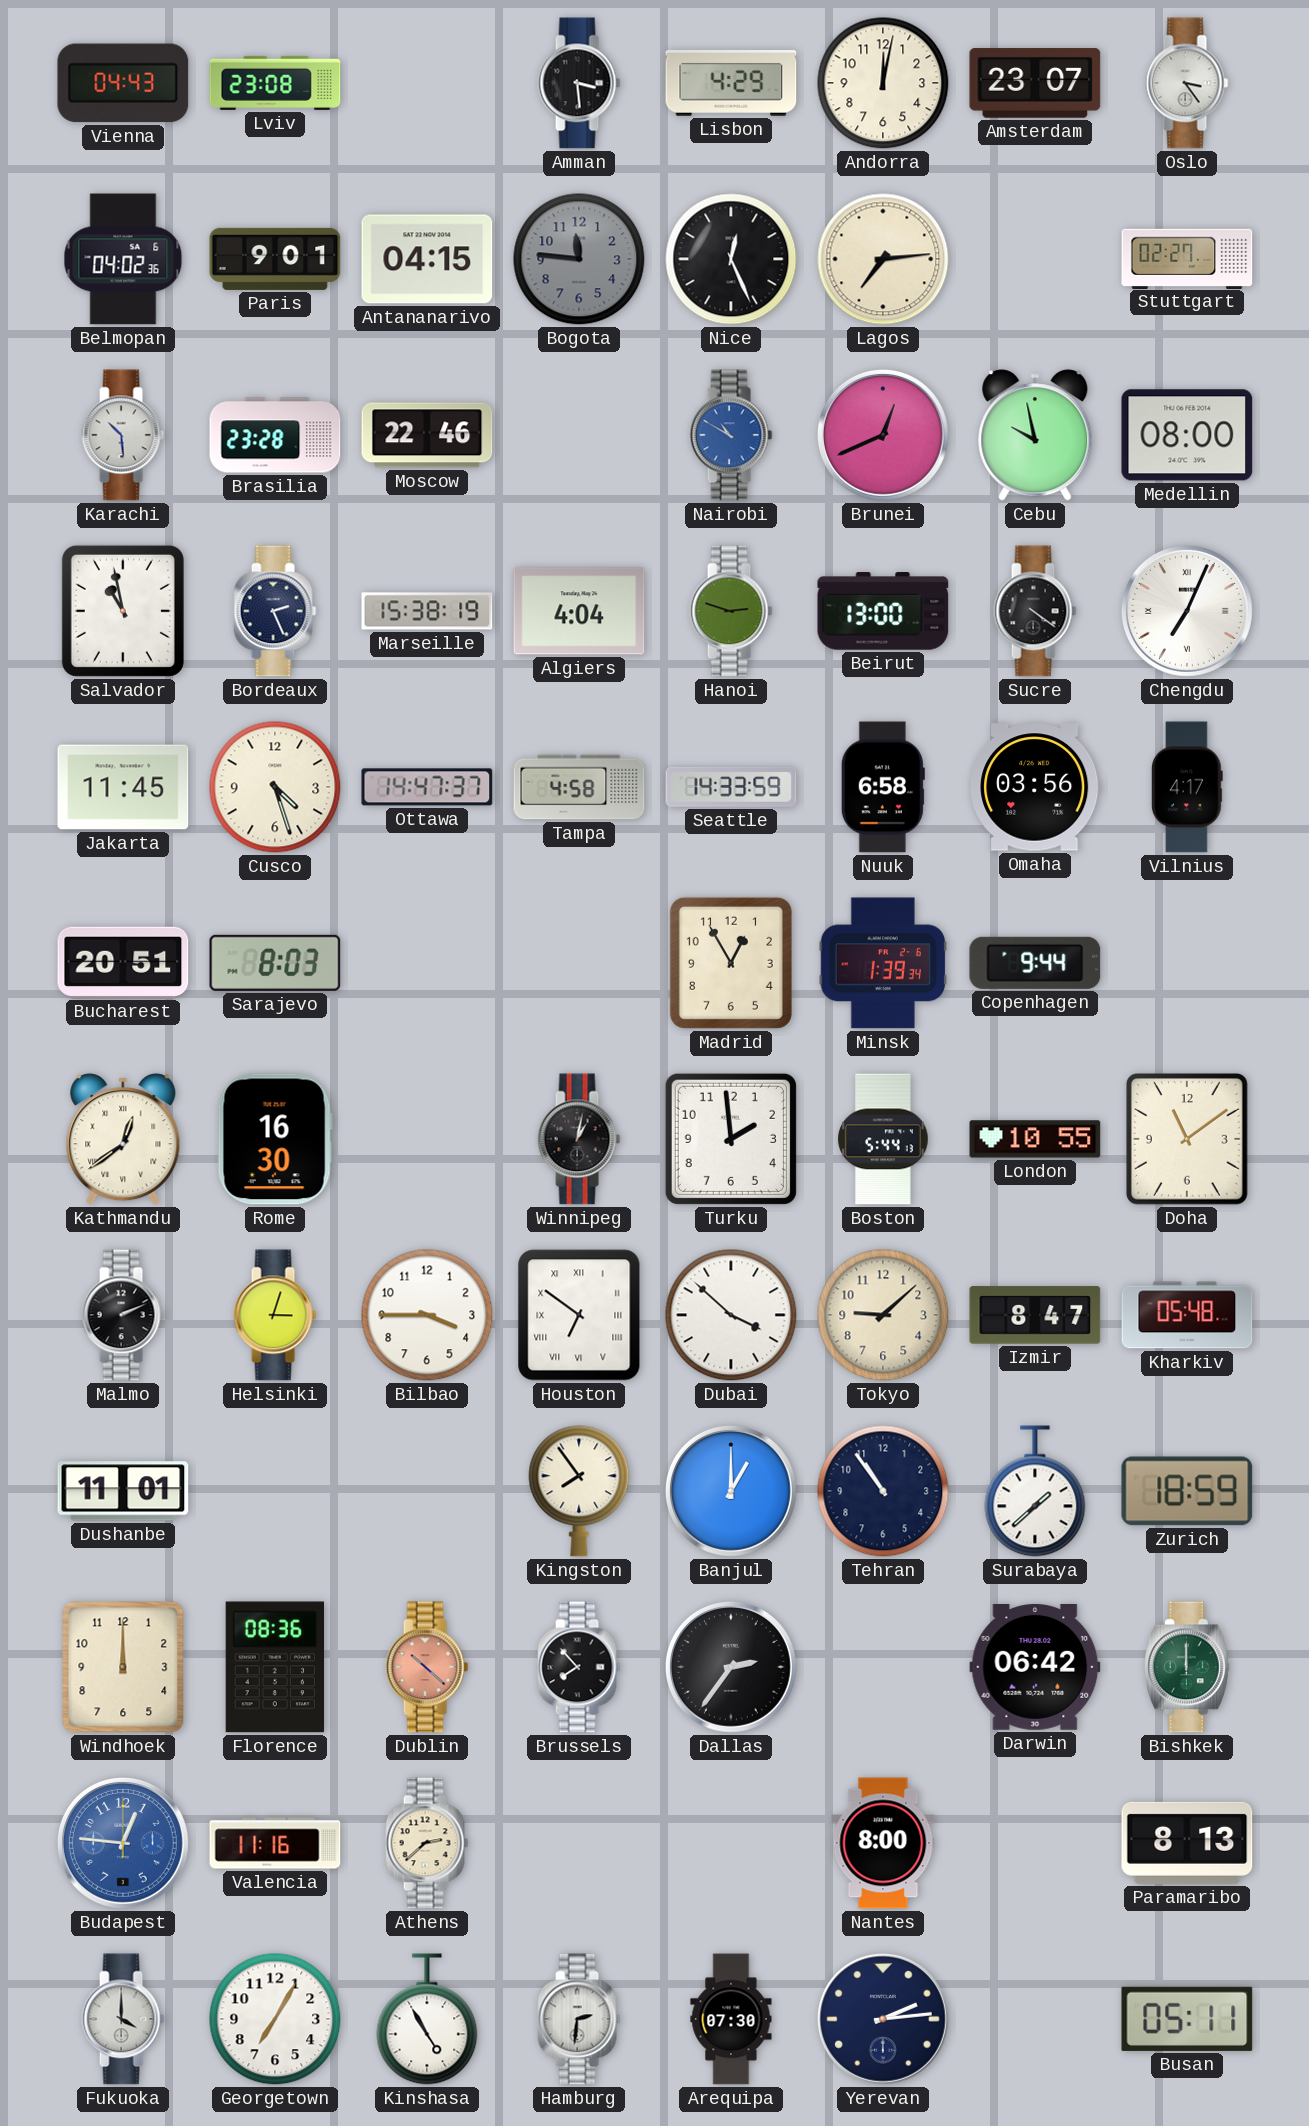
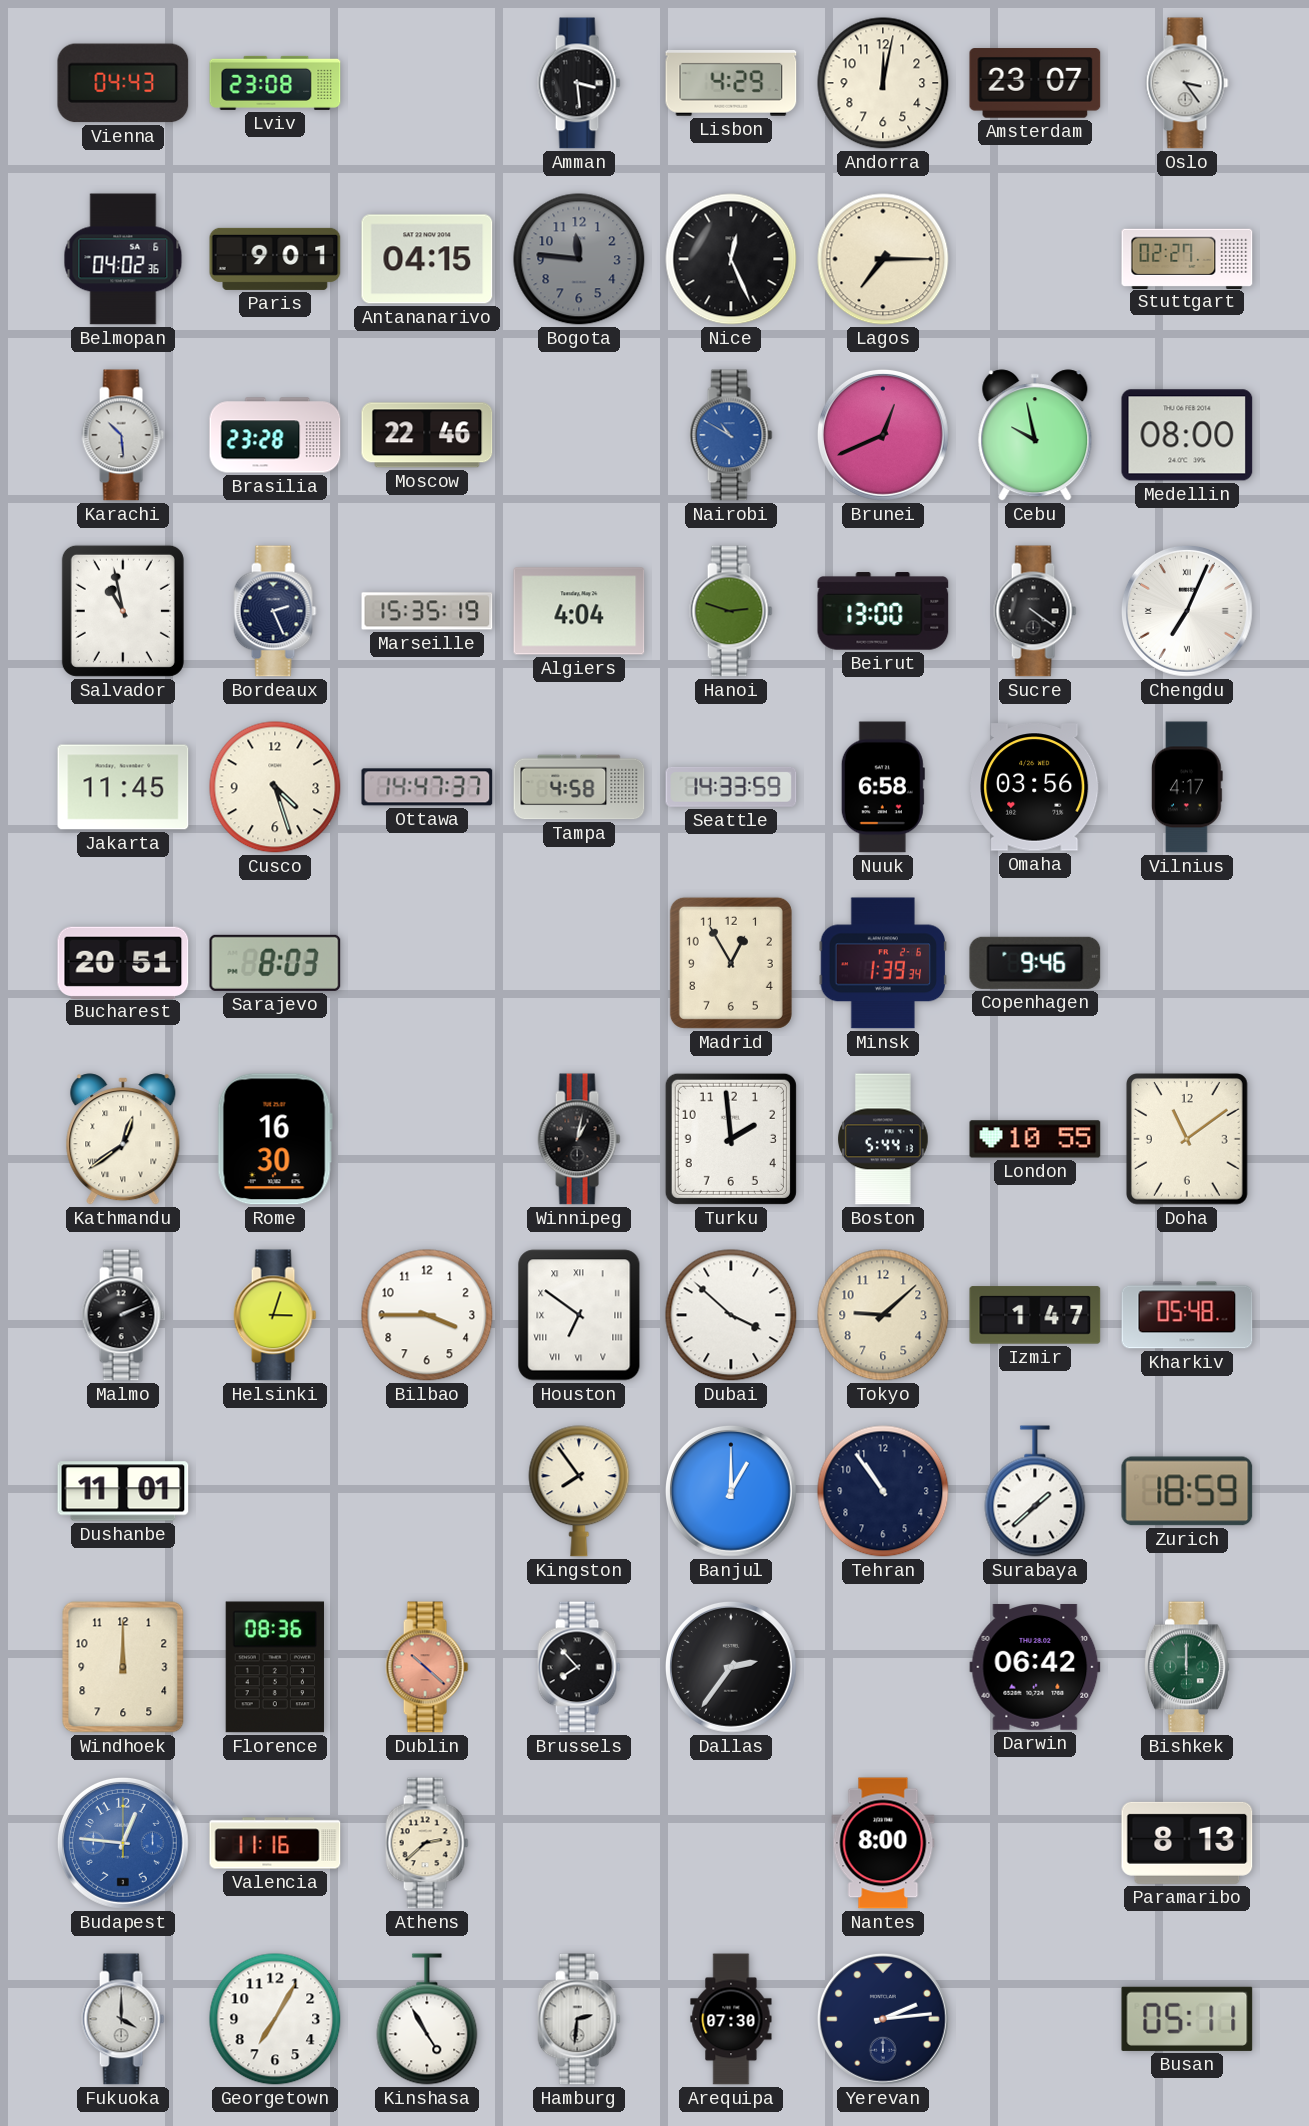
Lagos: 7:14 -> 7:15 (883, 259)
Marseille: 15:38 -> 15:35 (427, 611)
Copenhagen: 9:44 -> 9:46 (1035, 963)
Izmir: 8:47 -> 1:47 (1035, 1315)
